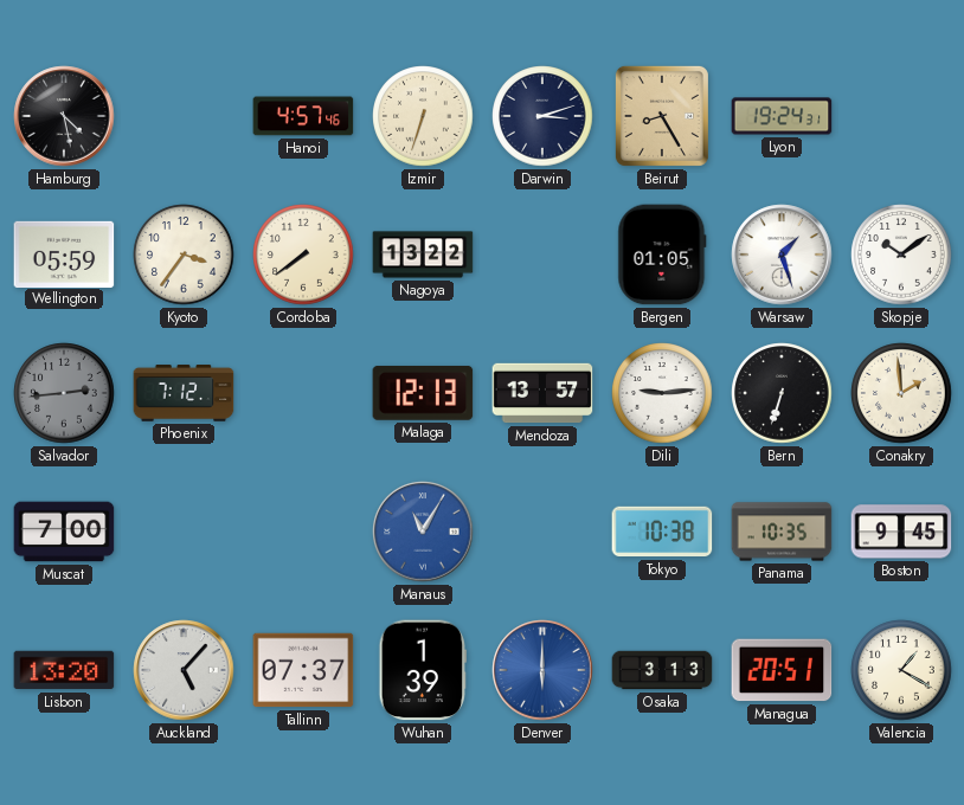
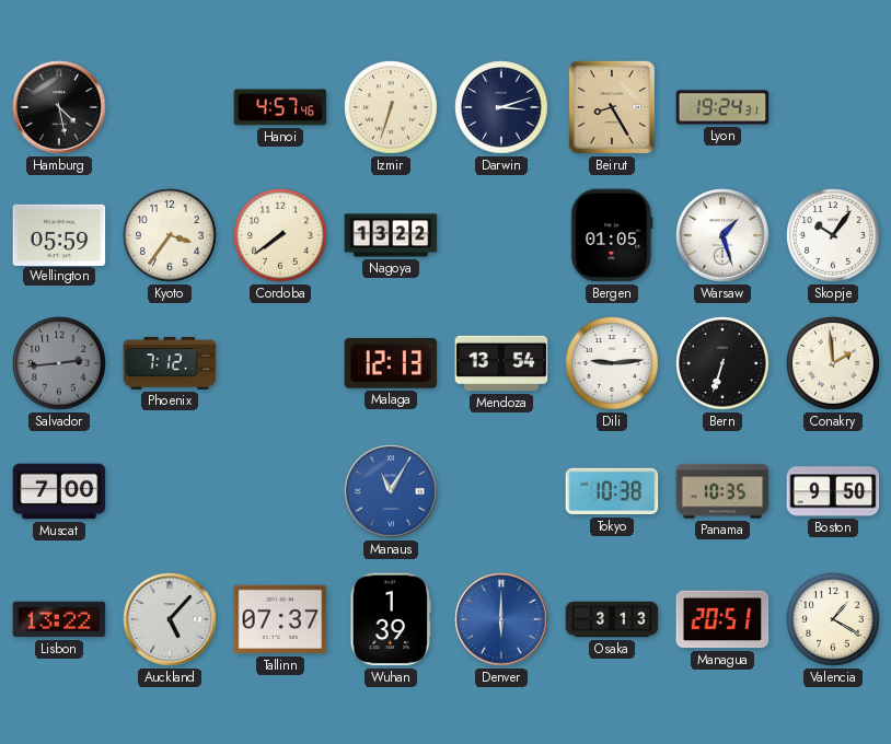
Skopje: 10:09 -> 10:06 (833, 235)
Mendoza: 13:57 -> 13:54 (501, 363)
Boston: 9:45 -> 9:50 (833, 491)
Lisbon: 13:20 -> 13:22 (59, 619)
